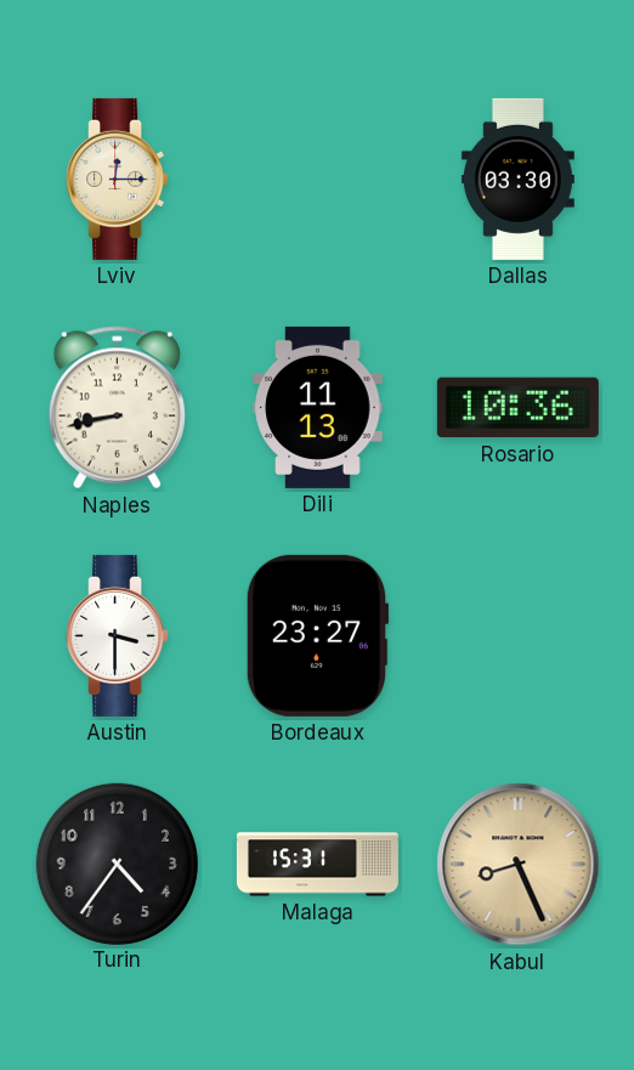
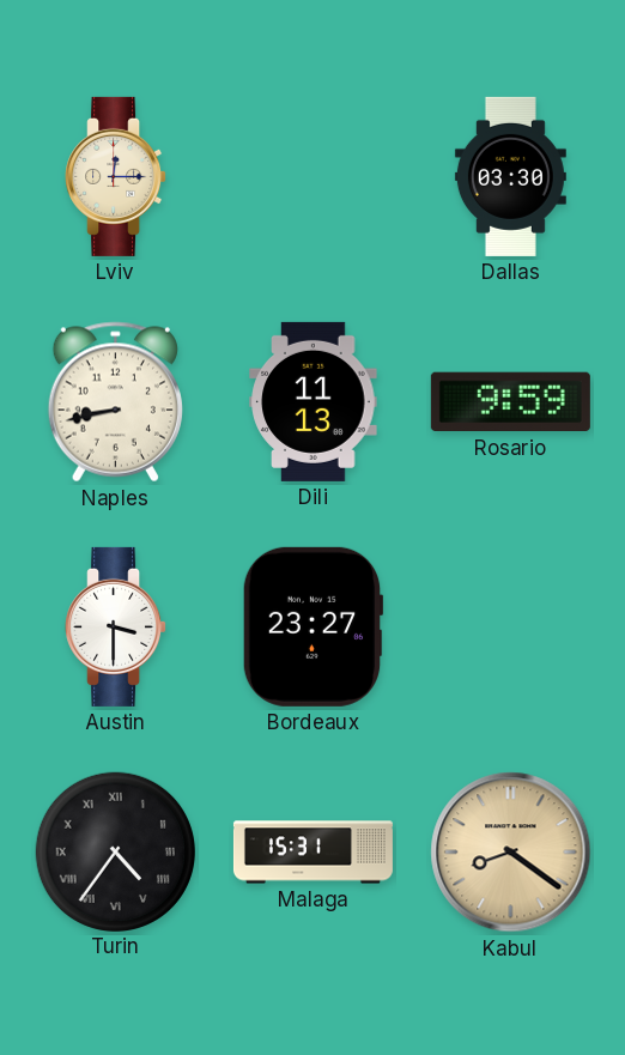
Rosario: 10:36 -> 9:59 (510, 402)
Turin numerals: Arabic -> Roman (115, 851)
Kabul: 8:26 -> 8:21 (511, 853)
